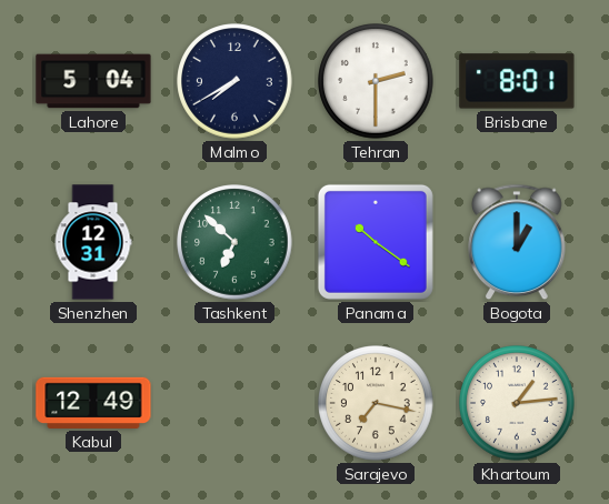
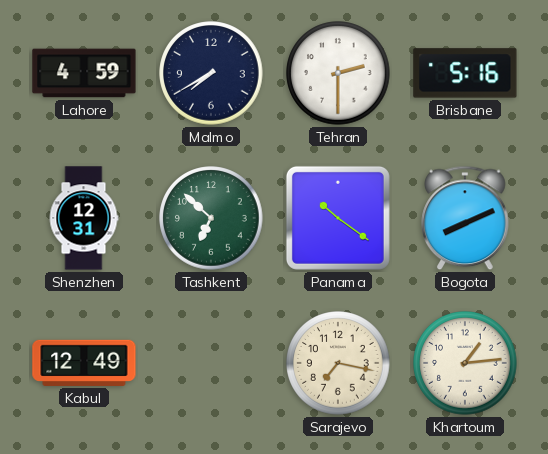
Lahore: 5:04 -> 4:59 (84, 73)
Brisbane: 8:01 -> 5:16 (465, 73)
Bogota: 1:00 -> 8:11 (465, 218)
